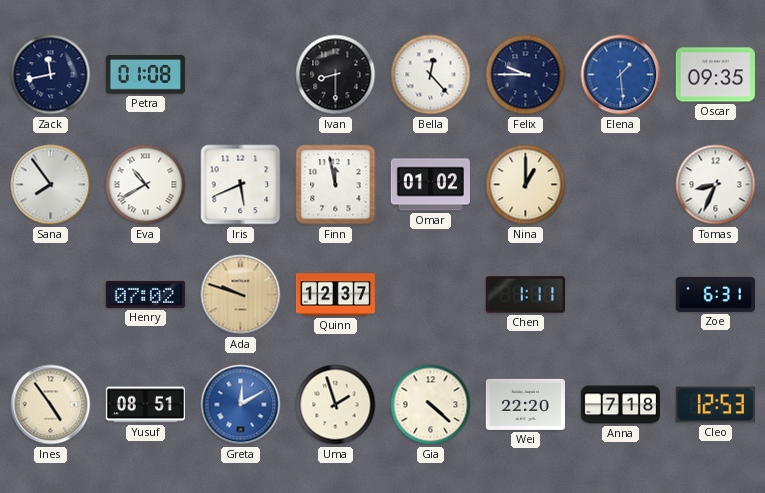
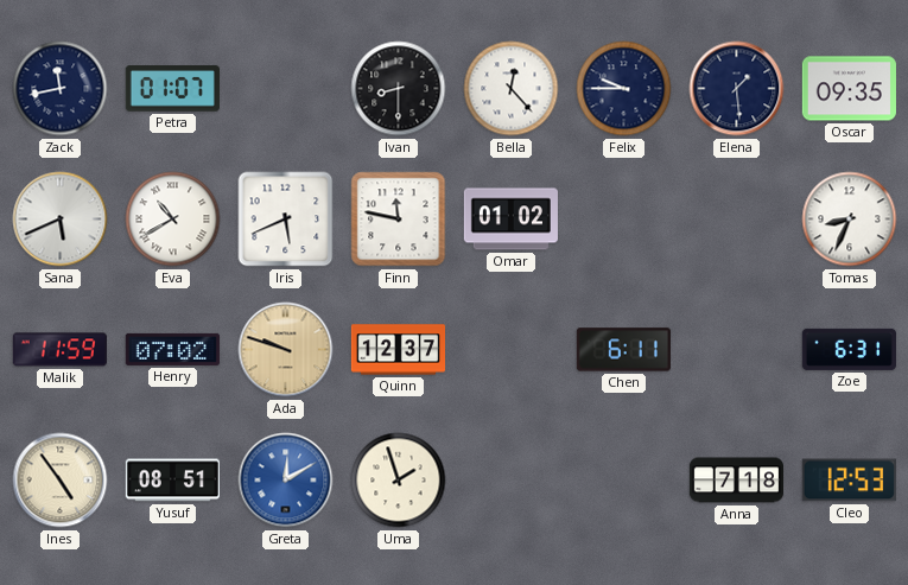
Petra: 01:08 -> 01:07 (172, 89)
Elena dial: blue -> navy (737, 89)
Sana: 7:54 -> 5:41 (61, 220)
Finn: 11:58 -> 11:47 (399, 220)
Nina: 1:00 -> none (526, 185)
Malik: none -> 11:59 (59, 350)
Chen: 1:11 -> 6:11 (623, 350)
Gia: 4:22 -> none (431, 405)
Wei: 22:20 -> none (525, 404)
